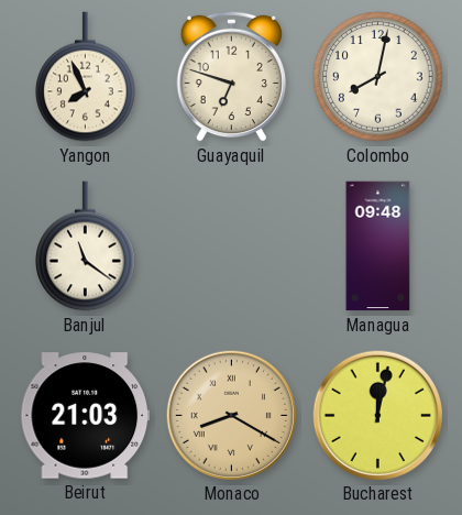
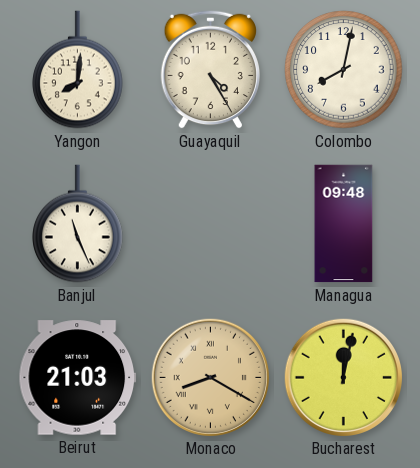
Yangon: 7:56 -> 8:01 (78, 70)
Guayaquil: 6:48 -> 4:25 (210, 69)
Banjul: 11:21 -> 11:26 (78, 224)
